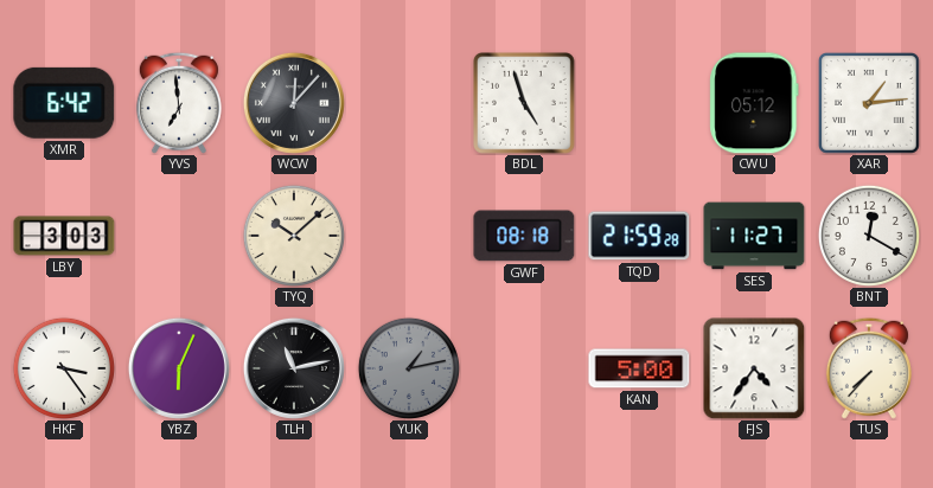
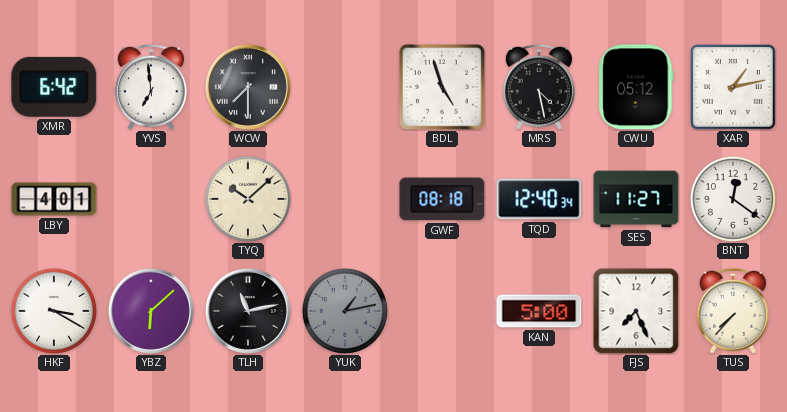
WCW: 12:07 -> 7:30 (248, 87)
MRS: none -> 4:28 (539, 87)
XAR: 1:14 -> 1:13 (734, 88)
LBY: 3:03 -> 4:01 (54, 199)
TQD: 21:59 -> 12:40 (539, 199)
BNT: 12:20 -> 12:21 (733, 199)
HKF: 3:24 -> 3:20 (54, 311)
YBZ: 6:04 -> 6:08 (151, 311)
FJS: 4:36 -> 7:26 (636, 311)
